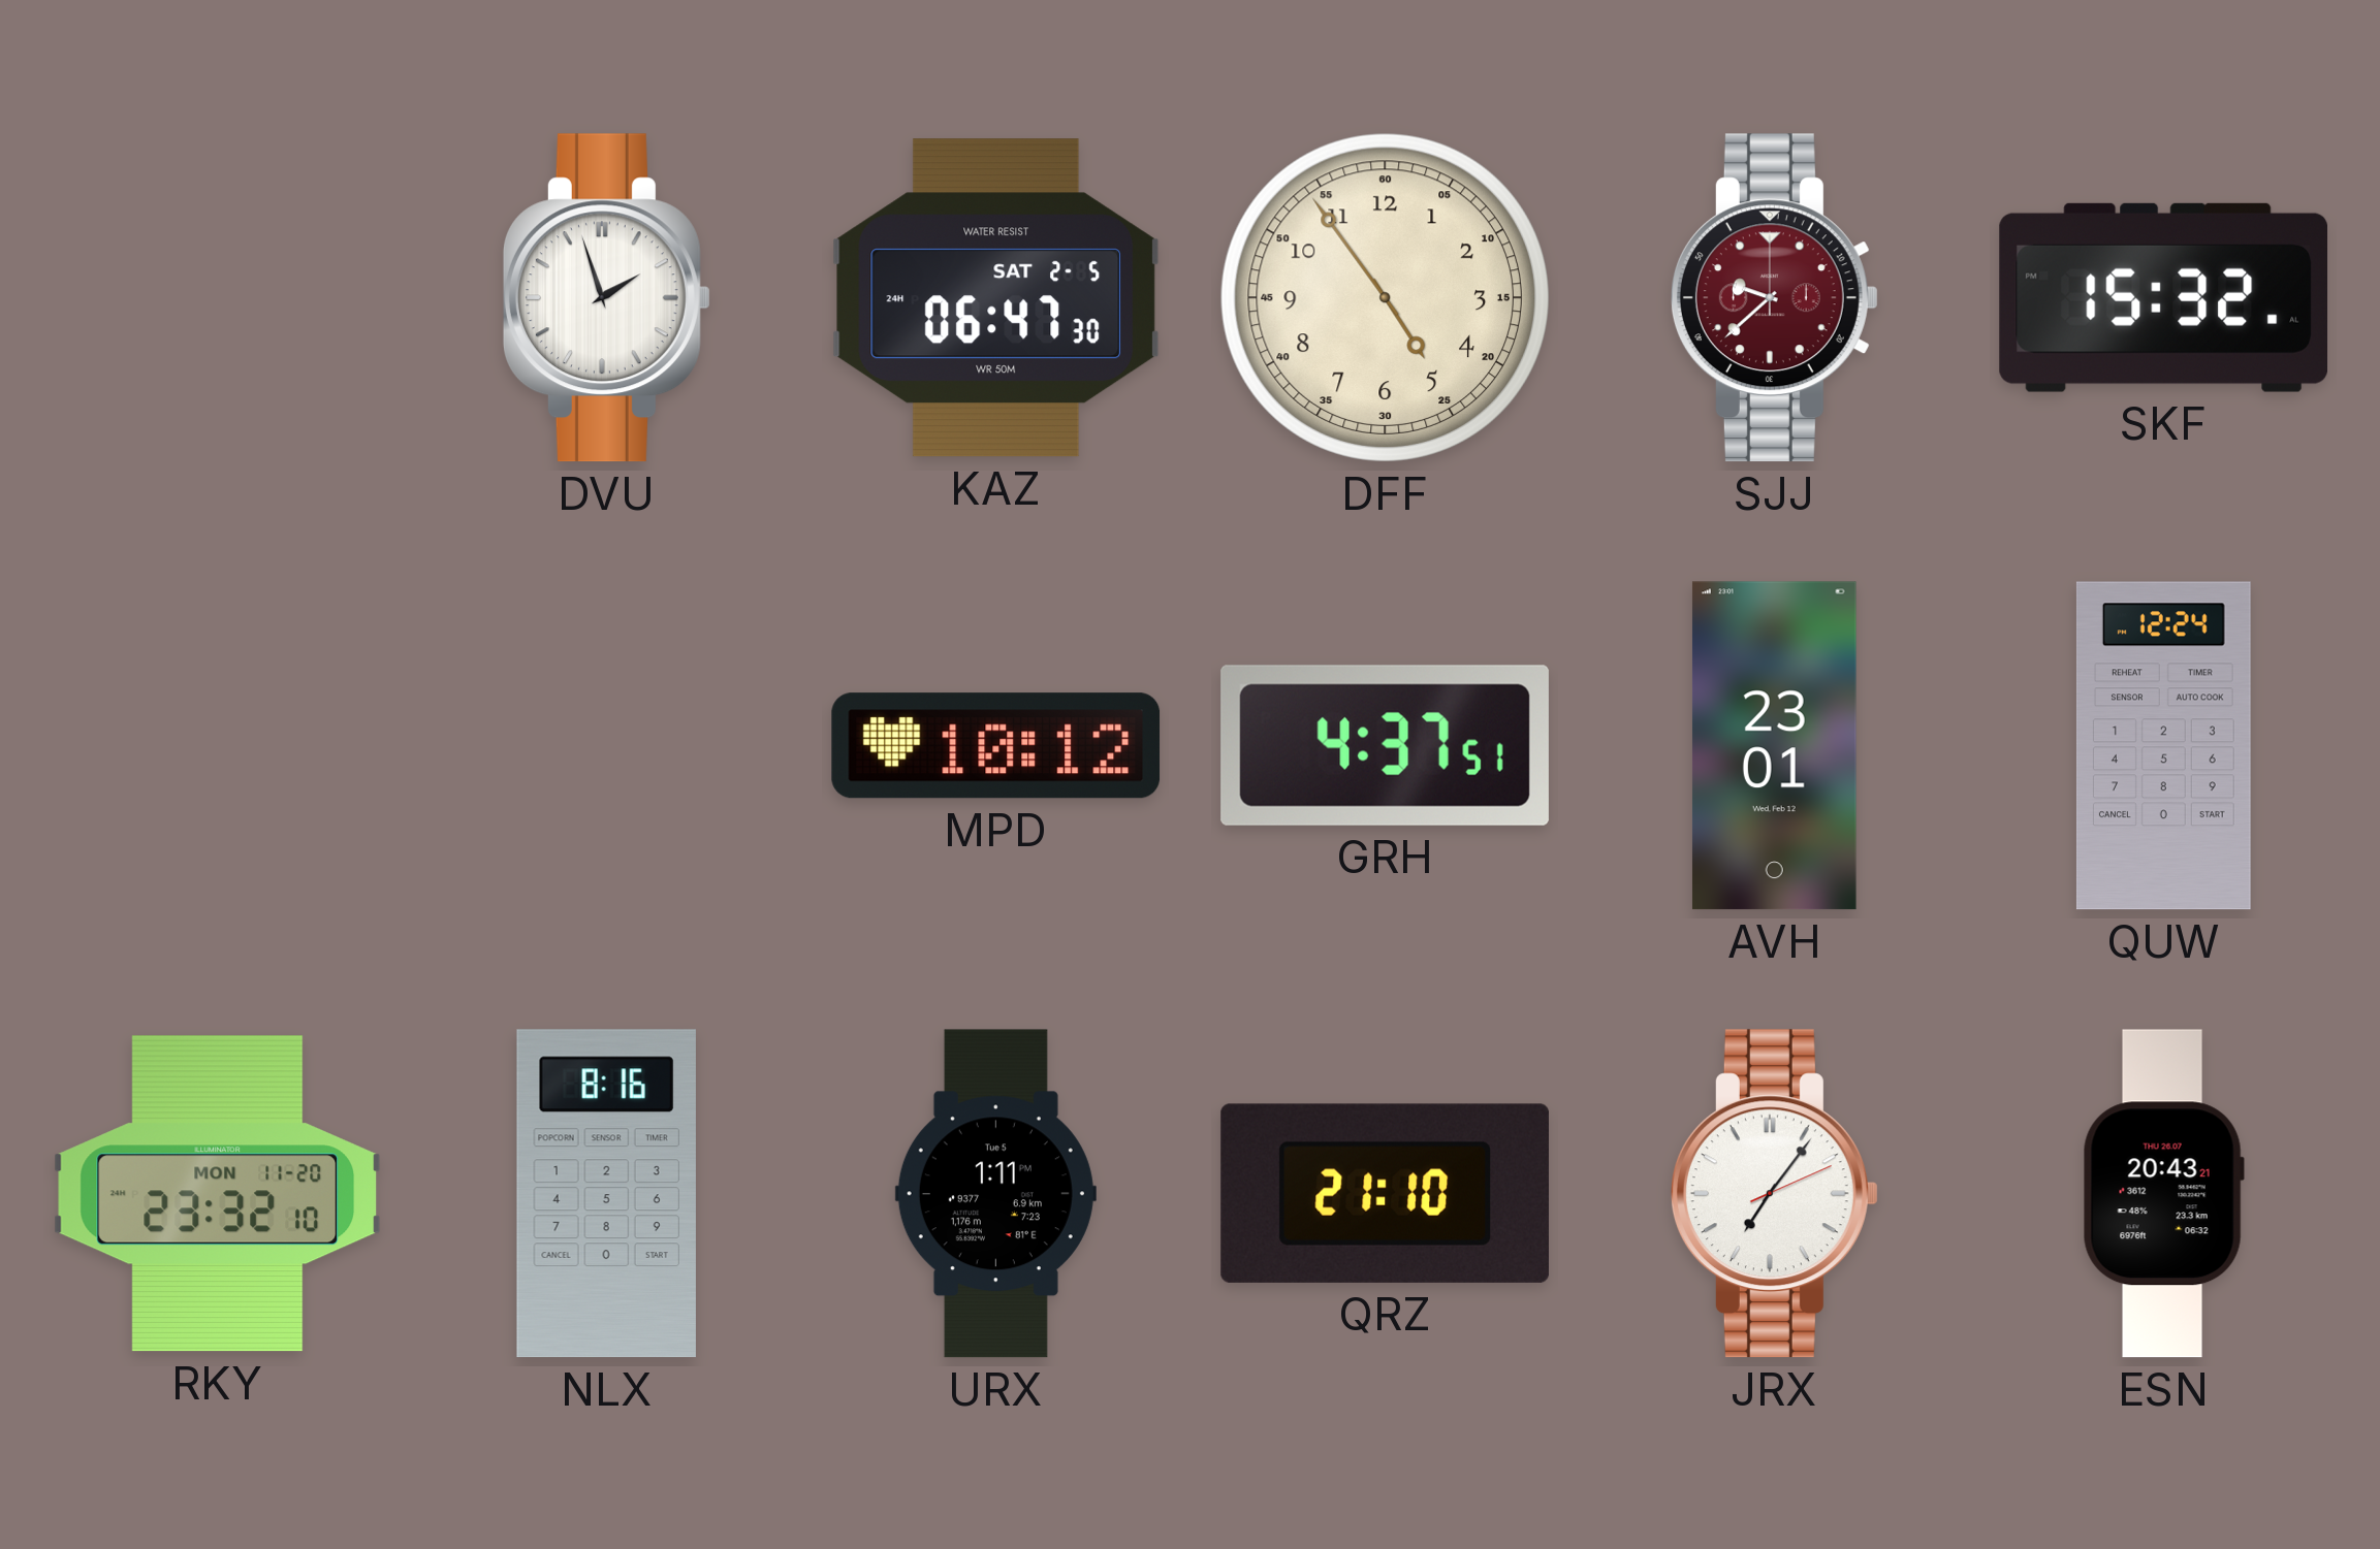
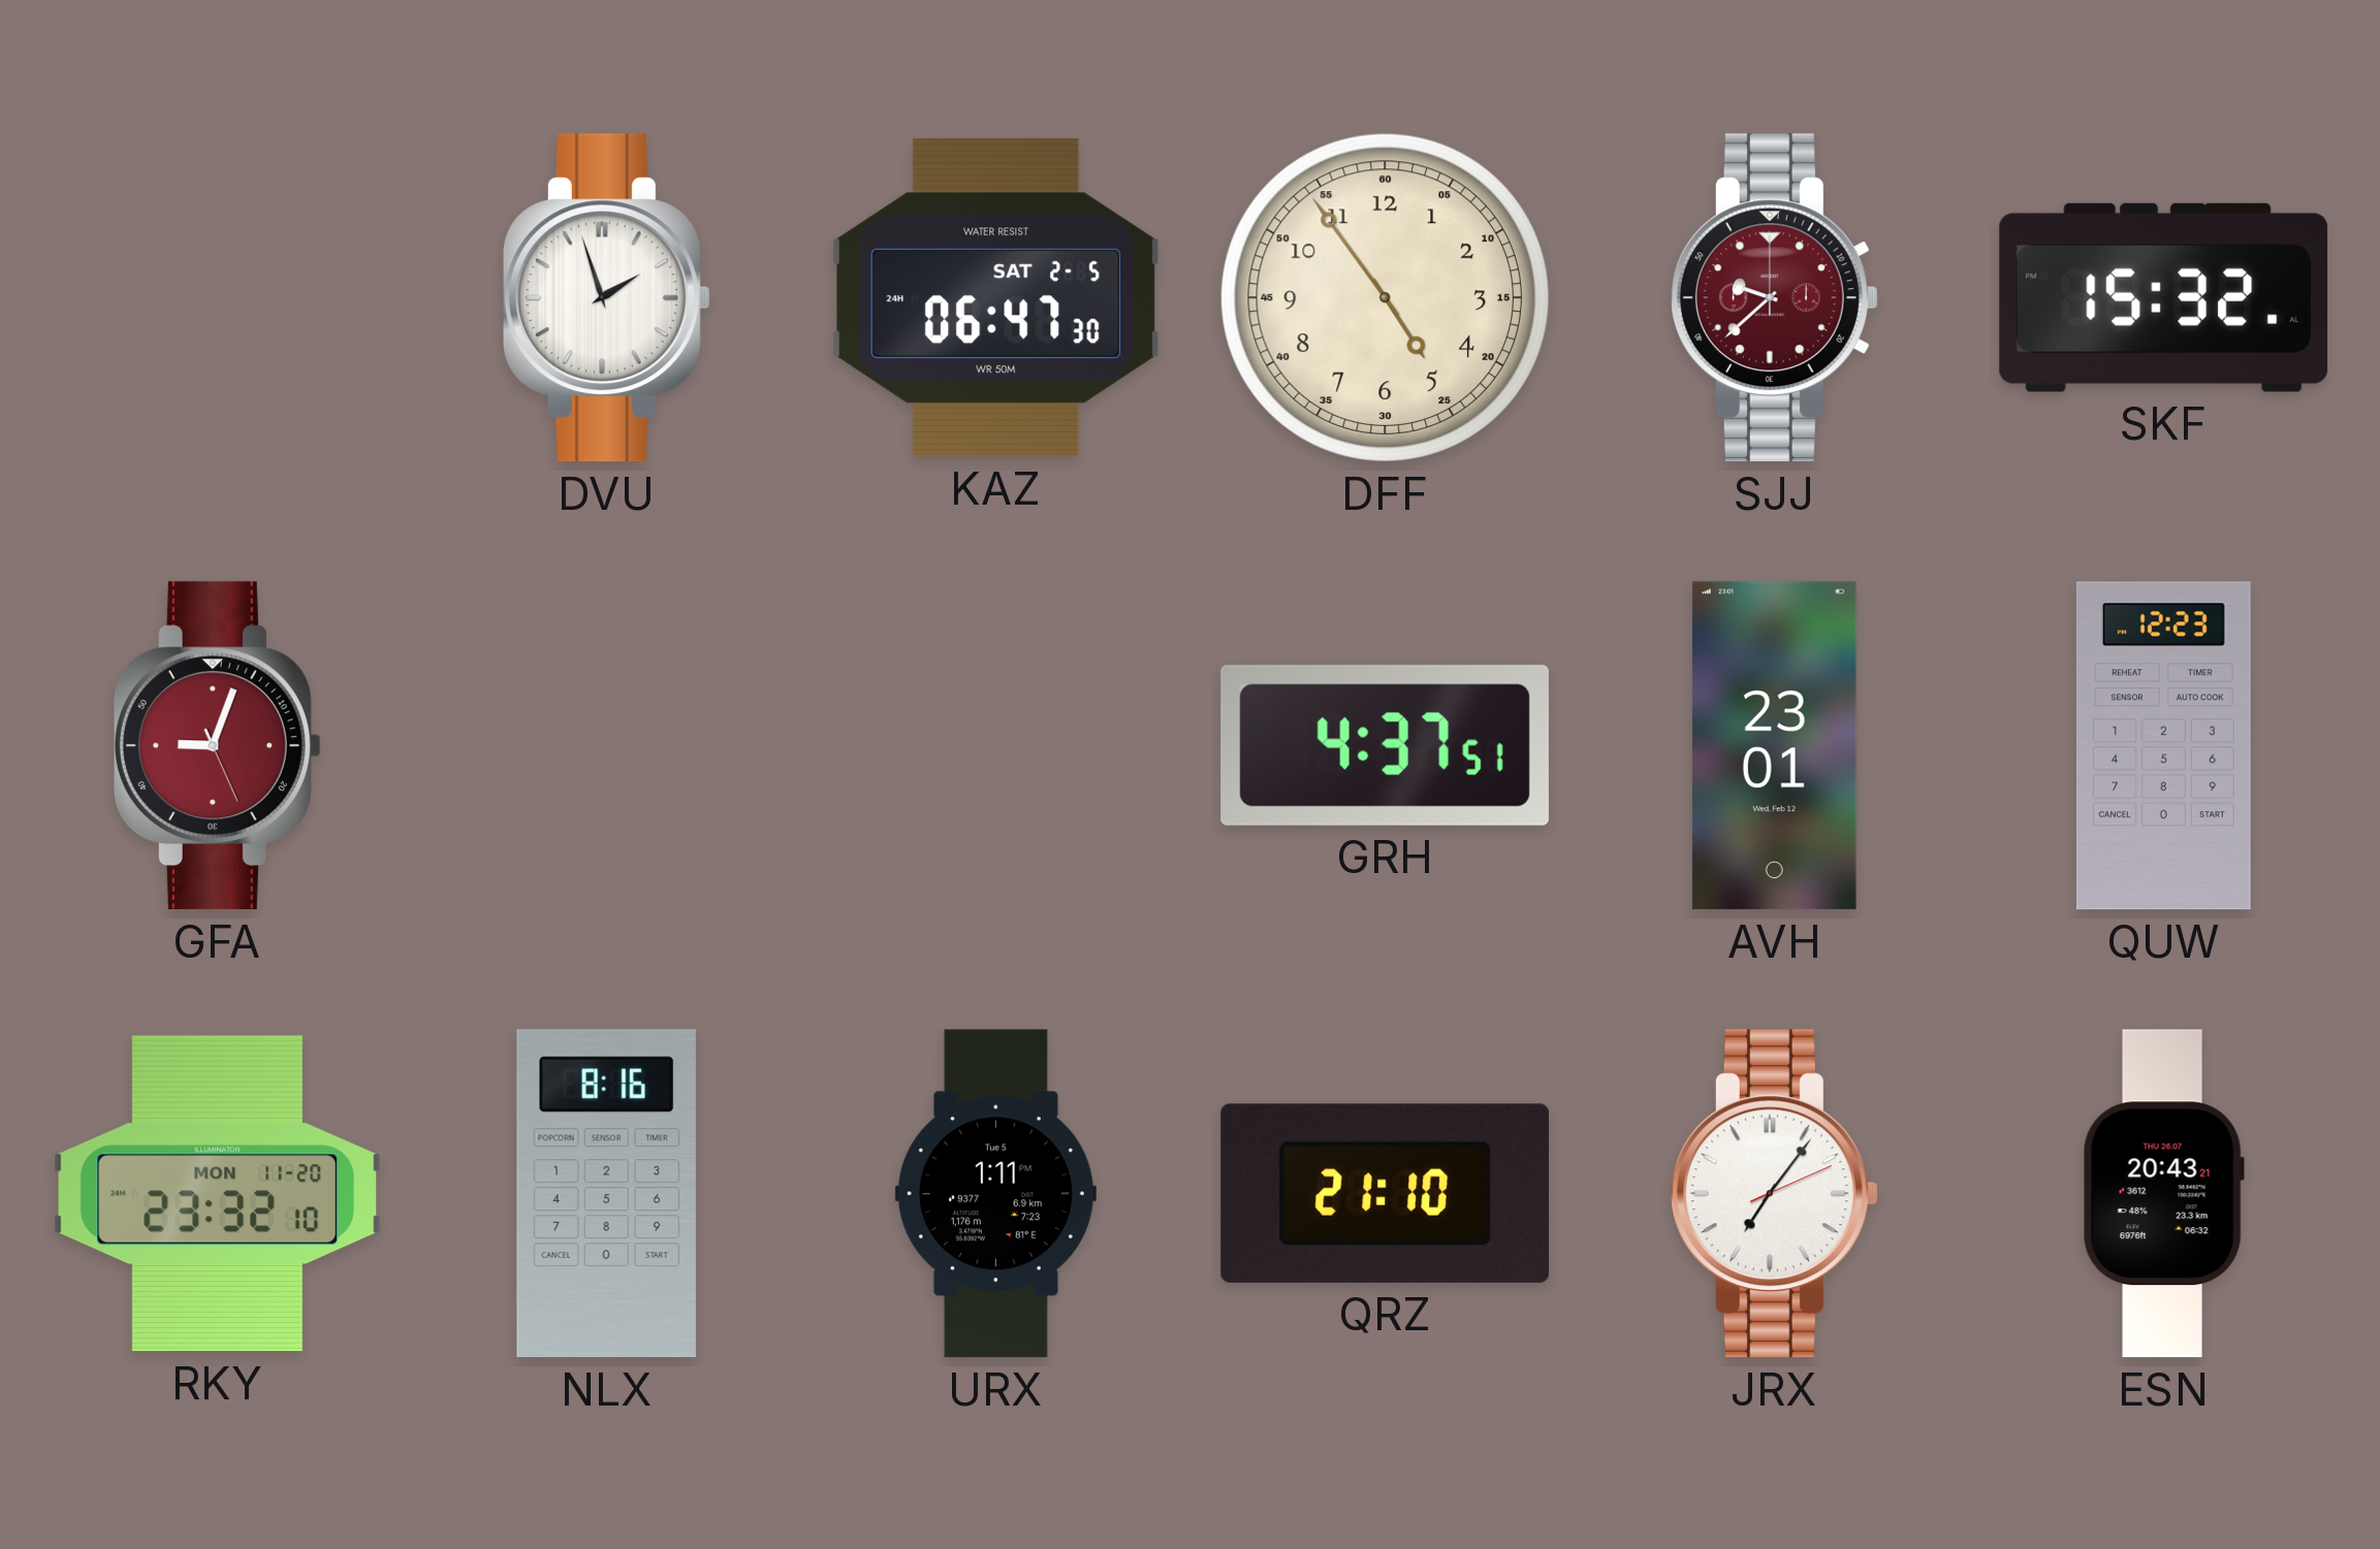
GFA: none -> 9:03 (217, 746)
MPD: 10:12 -> none (996, 746)
QUW: 12:24 -> 12:23 (2163, 746)
